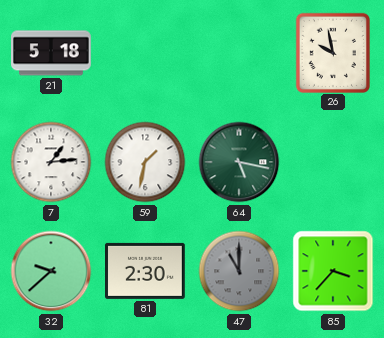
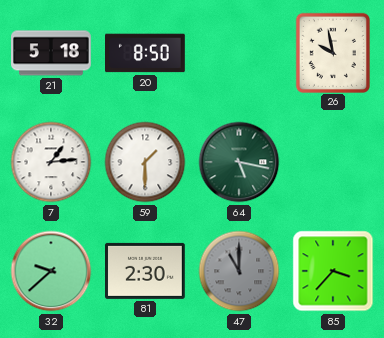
20: none -> 8:50 (146, 53)
59: 1:32 -> 1:30 (145, 162)
